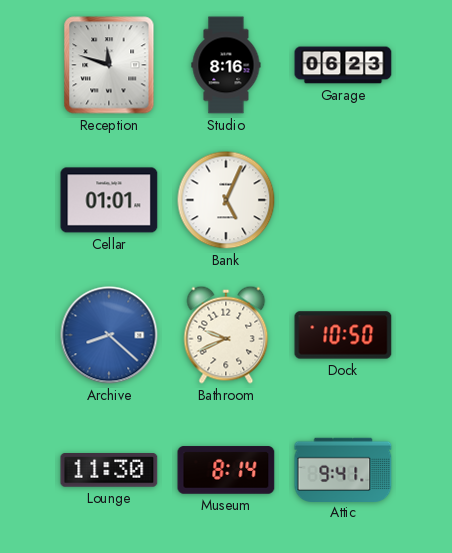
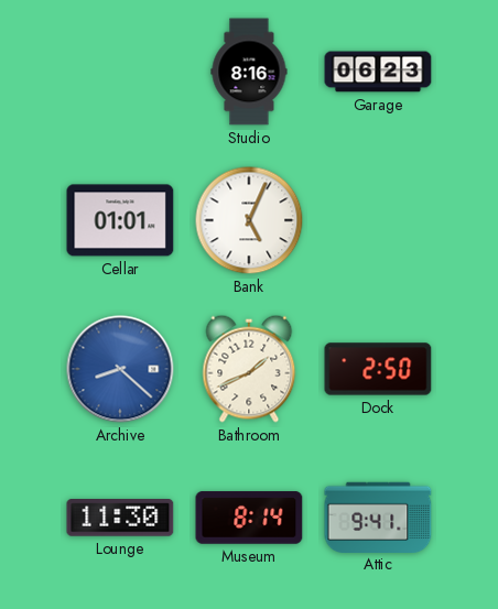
Reception: 11:48 -> none (109, 65)
Bathroom: 9:41 -> 1:41 (249, 369)
Dock: 10:50 -> 2:50 (378, 369)
